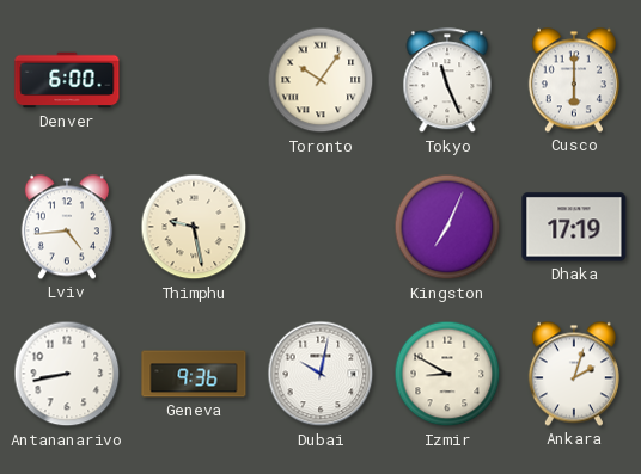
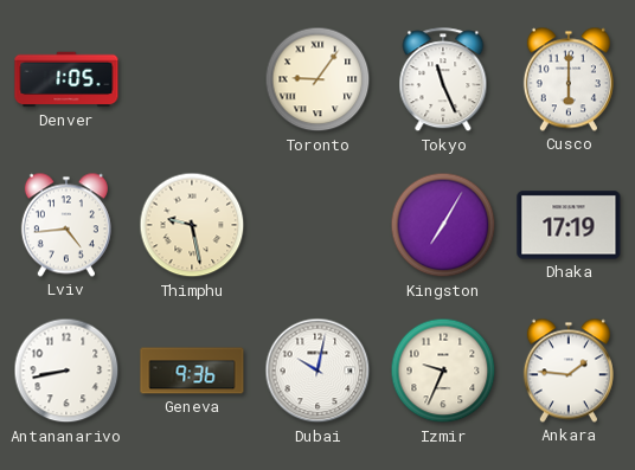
Denver: 6:00 -> 1:05 (66, 79)
Toronto: 10:06 -> 9:06 (317, 79)
Kingston: 7:04 -> 7:05 (443, 225)
Izmir: 8:50 -> 9:34 (443, 371)
Ankara: 2:03 -> 1:46 (569, 371)
